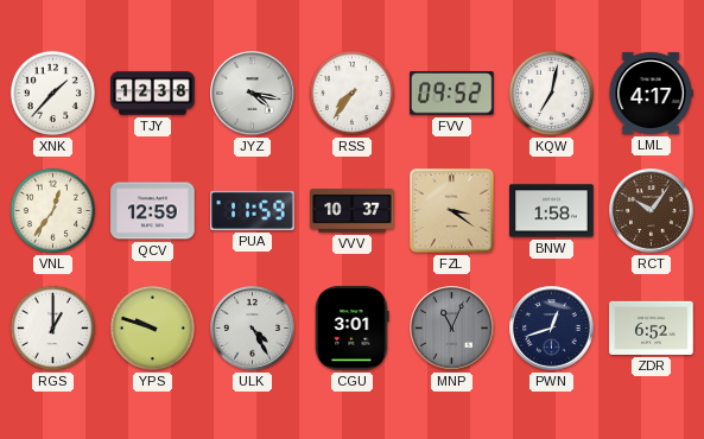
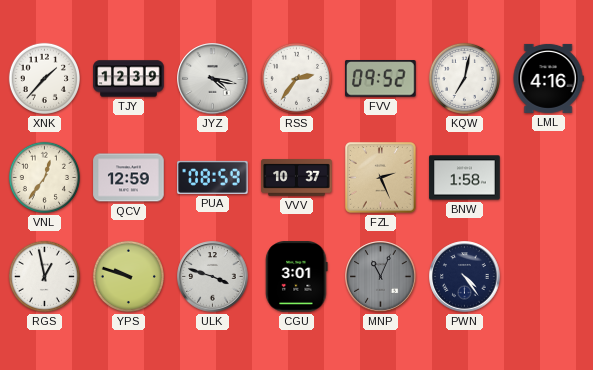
TJY: 12:38 -> 12:39 (129, 79)
RSS: 7:36 -> 2:36 (296, 78)
LML: 4:17 -> 4:16 (548, 78)
PUA: 11:59 -> 08:59 (213, 177)
FZL: 3:21 -> 2:26 (380, 177)
RCT: 10:06 -> none (652, 211)
RGS: 1:00 -> 12:58 (44, 276)
ULK: 4:25 -> 3:48 (213, 277)
PWN: 12:42 -> 4:24 (465, 277)
ZDR: 6:52 -> none (652, 327)
